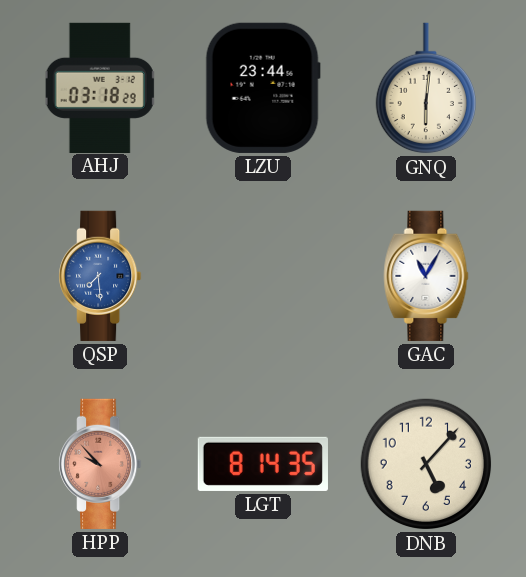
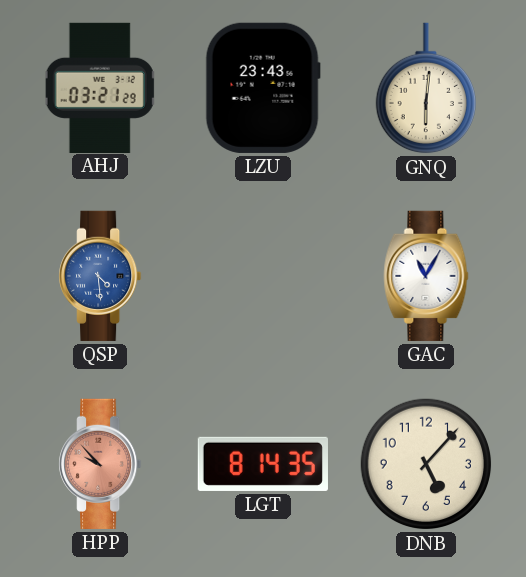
AHJ: 03:18 -> 03:21 (100, 87)
LZU: 23:44 -> 23:43 (263, 88)
QSP: 7:29 -> 4:29 (100, 276)
